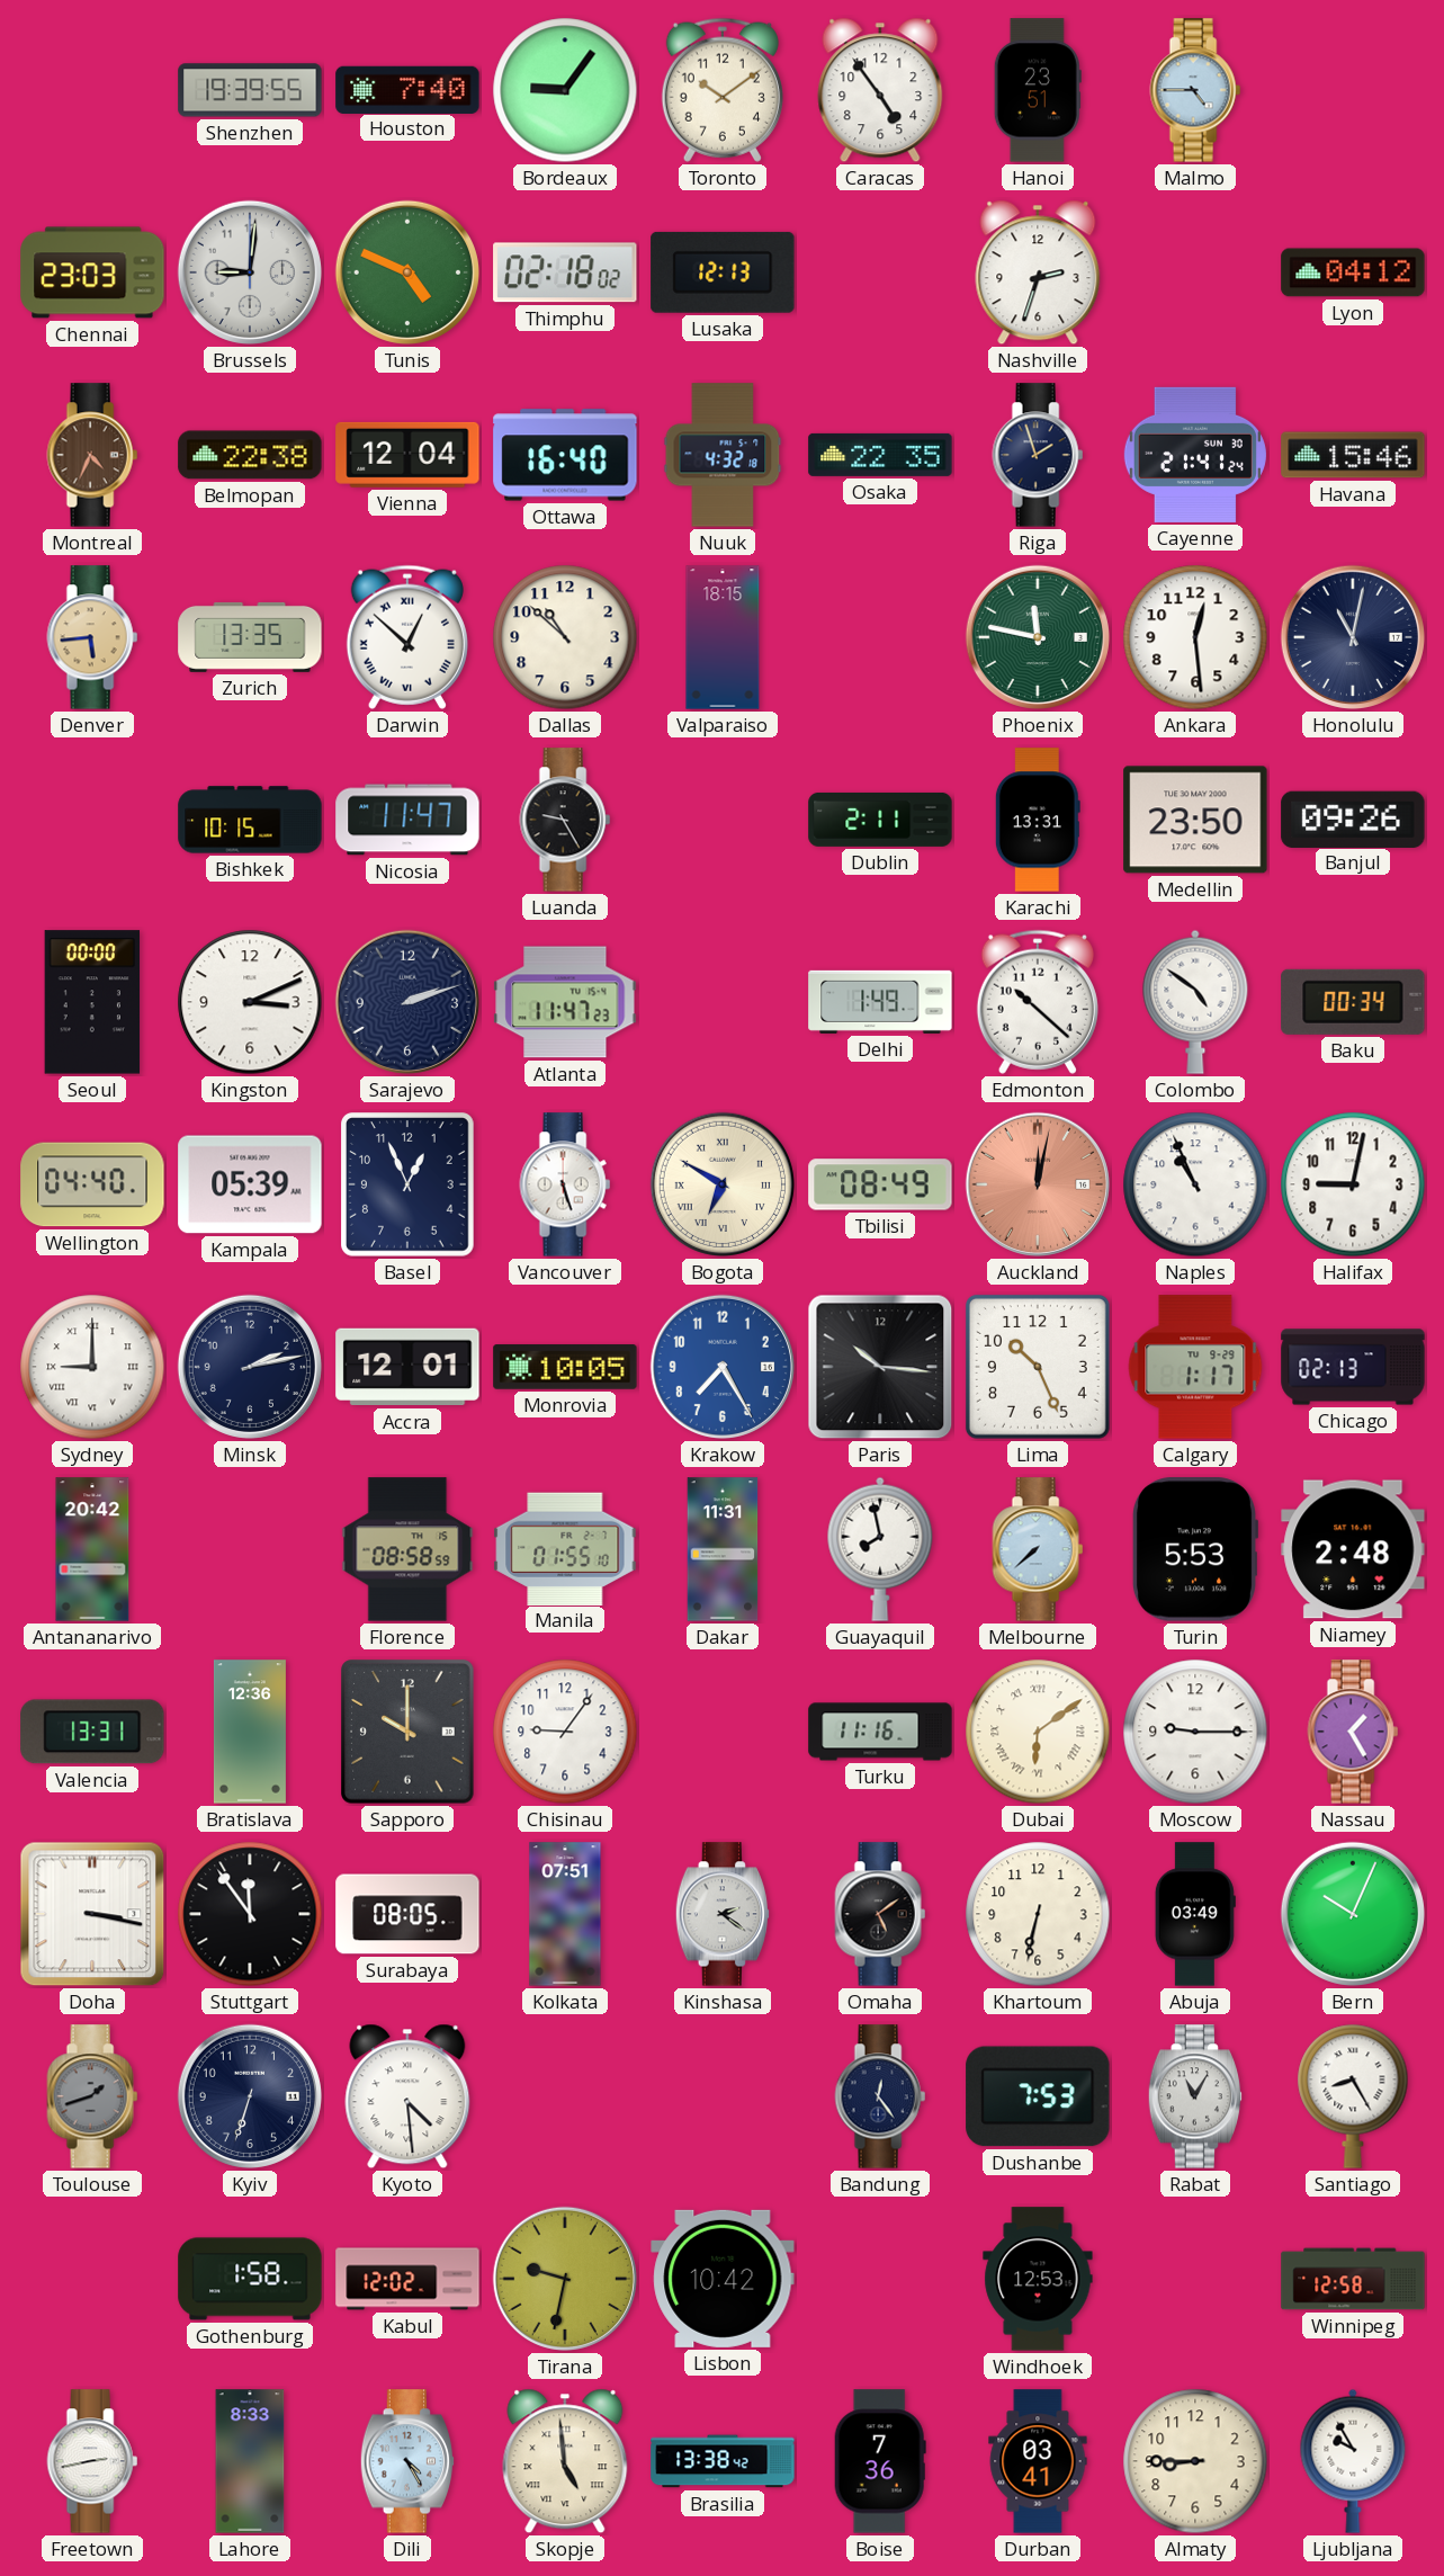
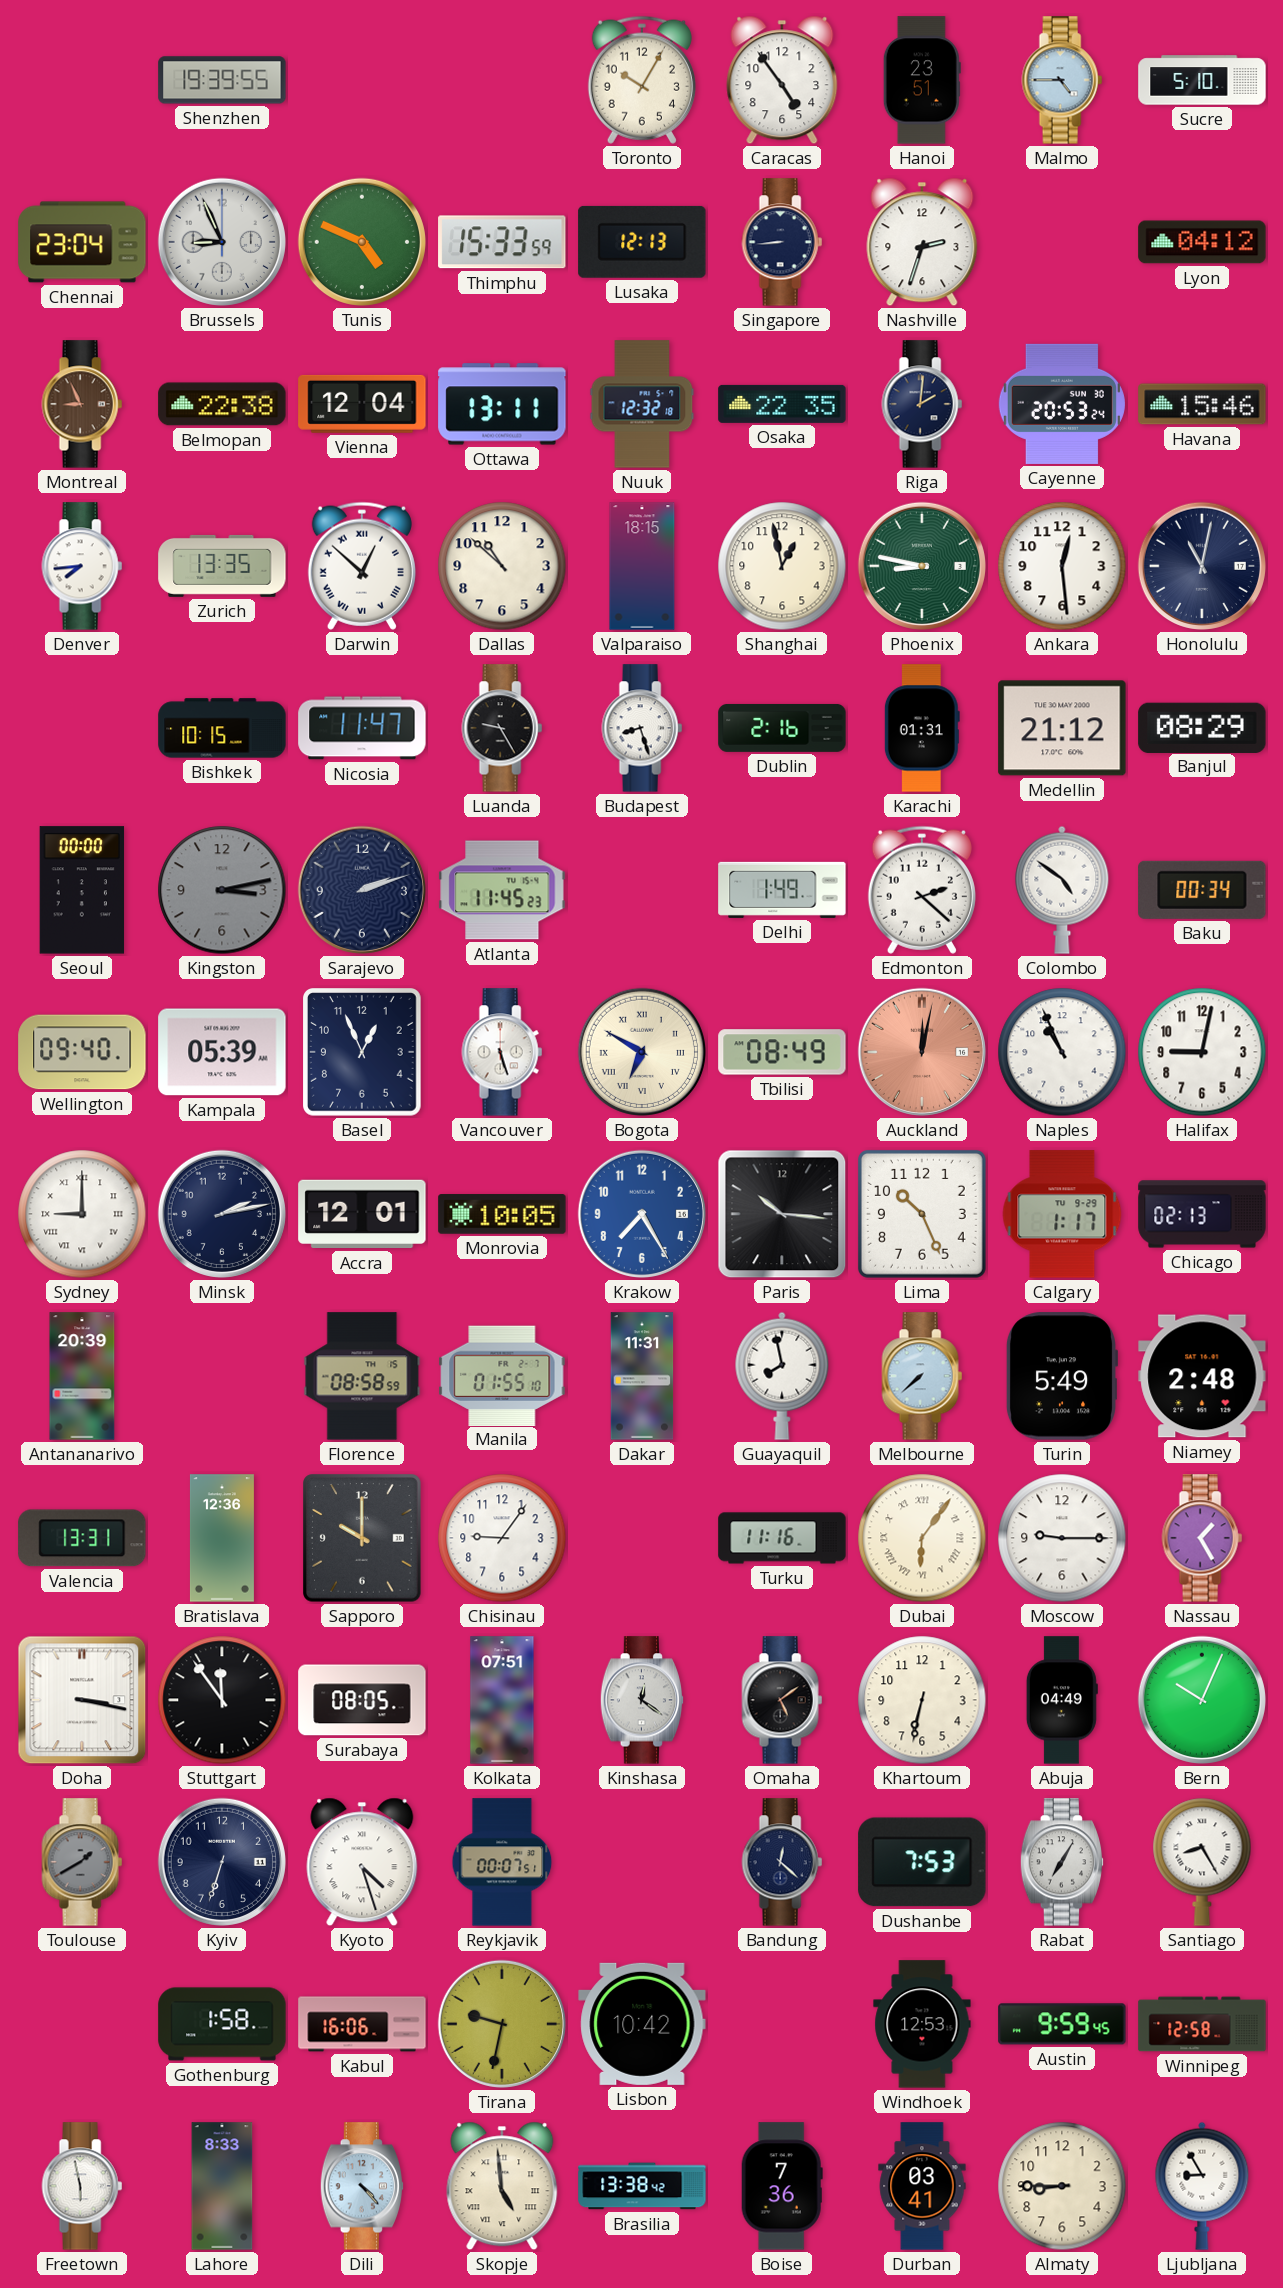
Houston: 7:40 -> none (407, 89)
Bordeaux: 9:06 -> none (565, 90)
Toronto: 10:09 -> 10:05 (642, 80)
Sucre: none -> 5:10 (1202, 80)
Chennai: 23:03 -> 23:04 (82, 242)
Brussels: 9:01 -> 8:56 (222, 242)
Thimphu: 02:18 -> 15:33 (502, 242)
Singapore: none -> 8:44 (782, 242)
Montreal: 4:34 -> 8:56 (82, 404)
Ottawa: 16:40 -> 13:11 (502, 404)
Nuuk: 4:32 -> 12:32 (642, 404)
Riga: 1:57 -> 2:01 (922, 404)
Cayenne: 21:41 -> 20:53 (1062, 404)
Denver: 5:44 -> 7:44 (82, 566)
Denver dial: champagne -> white (82, 566)
Shanghai: none -> 12:58 (782, 566)
Phoenix: 11:47 -> 8:47 (922, 566)
Budapest: none -> 8:27 (642, 728)
Dublin: 2:11 -> 2:16 (782, 728)
Karachi: 13:31 -> 01:31 (922, 728)
Medellin: 23:50 -> 21:12 (1062, 728)
Banjul: 09:26 -> 08:29 (1202, 727)
Kingston: 3:11 -> 3:13 (222, 890)
Kingston dial: white -> grey (222, 890)
Atlanta: 11:47 -> 11:45 (502, 890)
Edmonton: 10:22 -> 2:22 (922, 890)
Wellington: 04:40 -> 09:40 (82, 1052)
Antananarivo: 20:42 -> 20:39 (82, 1376)
Turin: 5:53 -> 5:49 (1061, 1376)
Dubai: 6:09 -> 6:06 (922, 1538)
Kinshasa: 2:21 -> 12:21 (642, 1700)
Abuja: 03:49 -> 04:49 (1062, 1700)
Toulouse: 1:42 -> 1:40 (82, 1862)
Kyoto: 4:29 -> 4:27 (362, 1862)
Reykjavik: none -> 00:07 (502, 1862)
Bandung: 12:24 -> 12:22 (782, 1862)
Rabat: 11:05 -> 7:05 (1062, 1862)
Kabul: 12:02 -> 16:06 (362, 2024)
Austin: none -> 9:59 (1062, 2024)
Freetown: 2:43 -> 5:58 (82, 2186)
Dili: 4:25 -> 4:23 (362, 2186)
Ljubljana: 9:55 -> 8:55 (1202, 2186)
